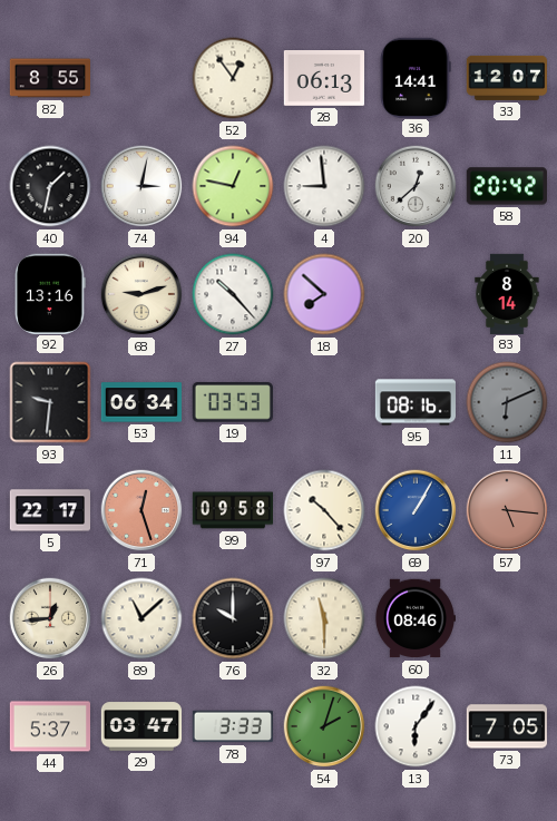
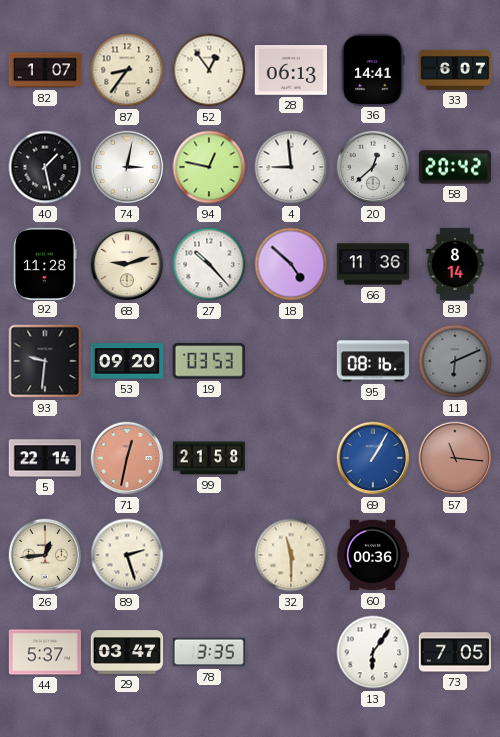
82: 8:55 -> 1:07 (44, 70)
87: none -> 8:36 (127, 70)
33: 12:07 -> 6:07 (454, 70)
40: 1:32 -> 1:28 (45, 167)
92: 13:16 -> 11:28 (45, 263)
18: 7:52 -> 4:52 (291, 264)
66: none -> 11:36 (373, 264)
53: 06:34 -> 09:20 (127, 361)
5: 22:17 -> 22:14 (44, 458)
71: 12:27 -> 12:32 (127, 458)
99: 09:58 -> 21:58 (208, 458)
97: 10:23 -> none (324, 510)
57: 5:16 -> 11:16 (455, 458)
89: 11:08 -> 2:27 (127, 555)
76: 10:00 -> none (233, 618)
60: 08:46 -> 00:36 (372, 555)
78: 3:33 -> 3:35 (209, 652)
54: 2:03 -> none (324, 726)
